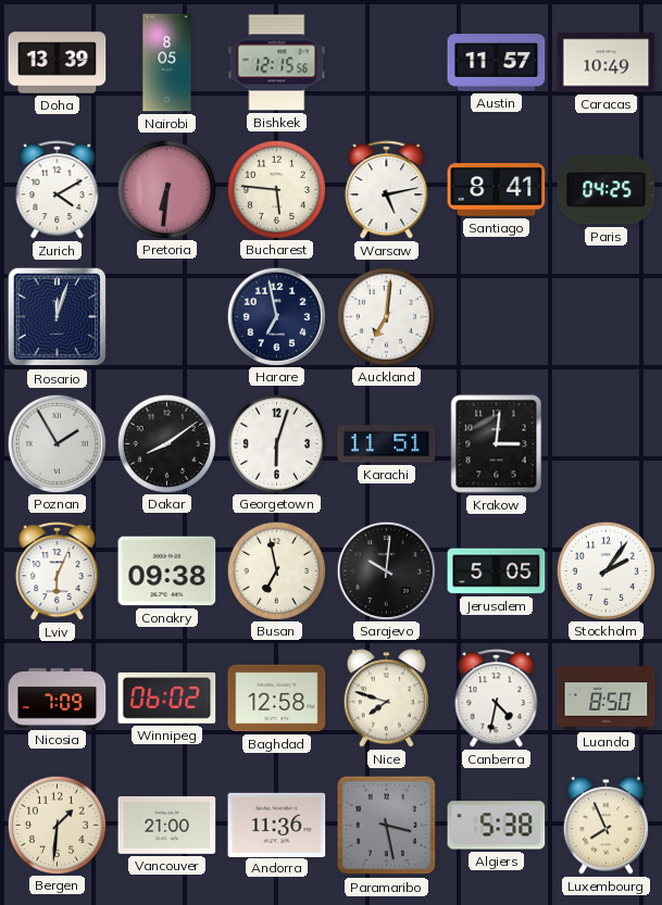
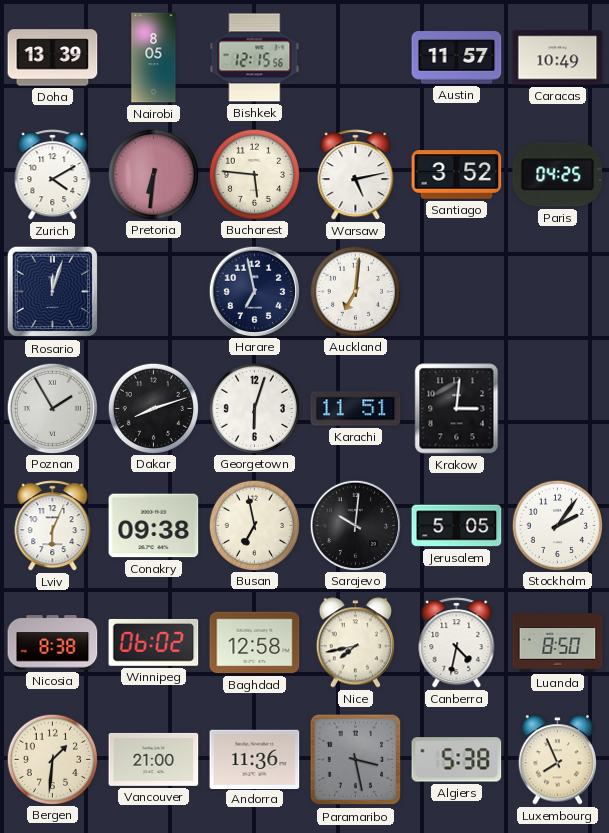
Santiago: 8:41 -> 3:52 (457, 175)
Dakar: 8:09 -> 8:12 (153, 408)
Nicosia: 7:09 -> 8:38 (53, 643)
Nice: 7:48 -> 7:43 (355, 643)
